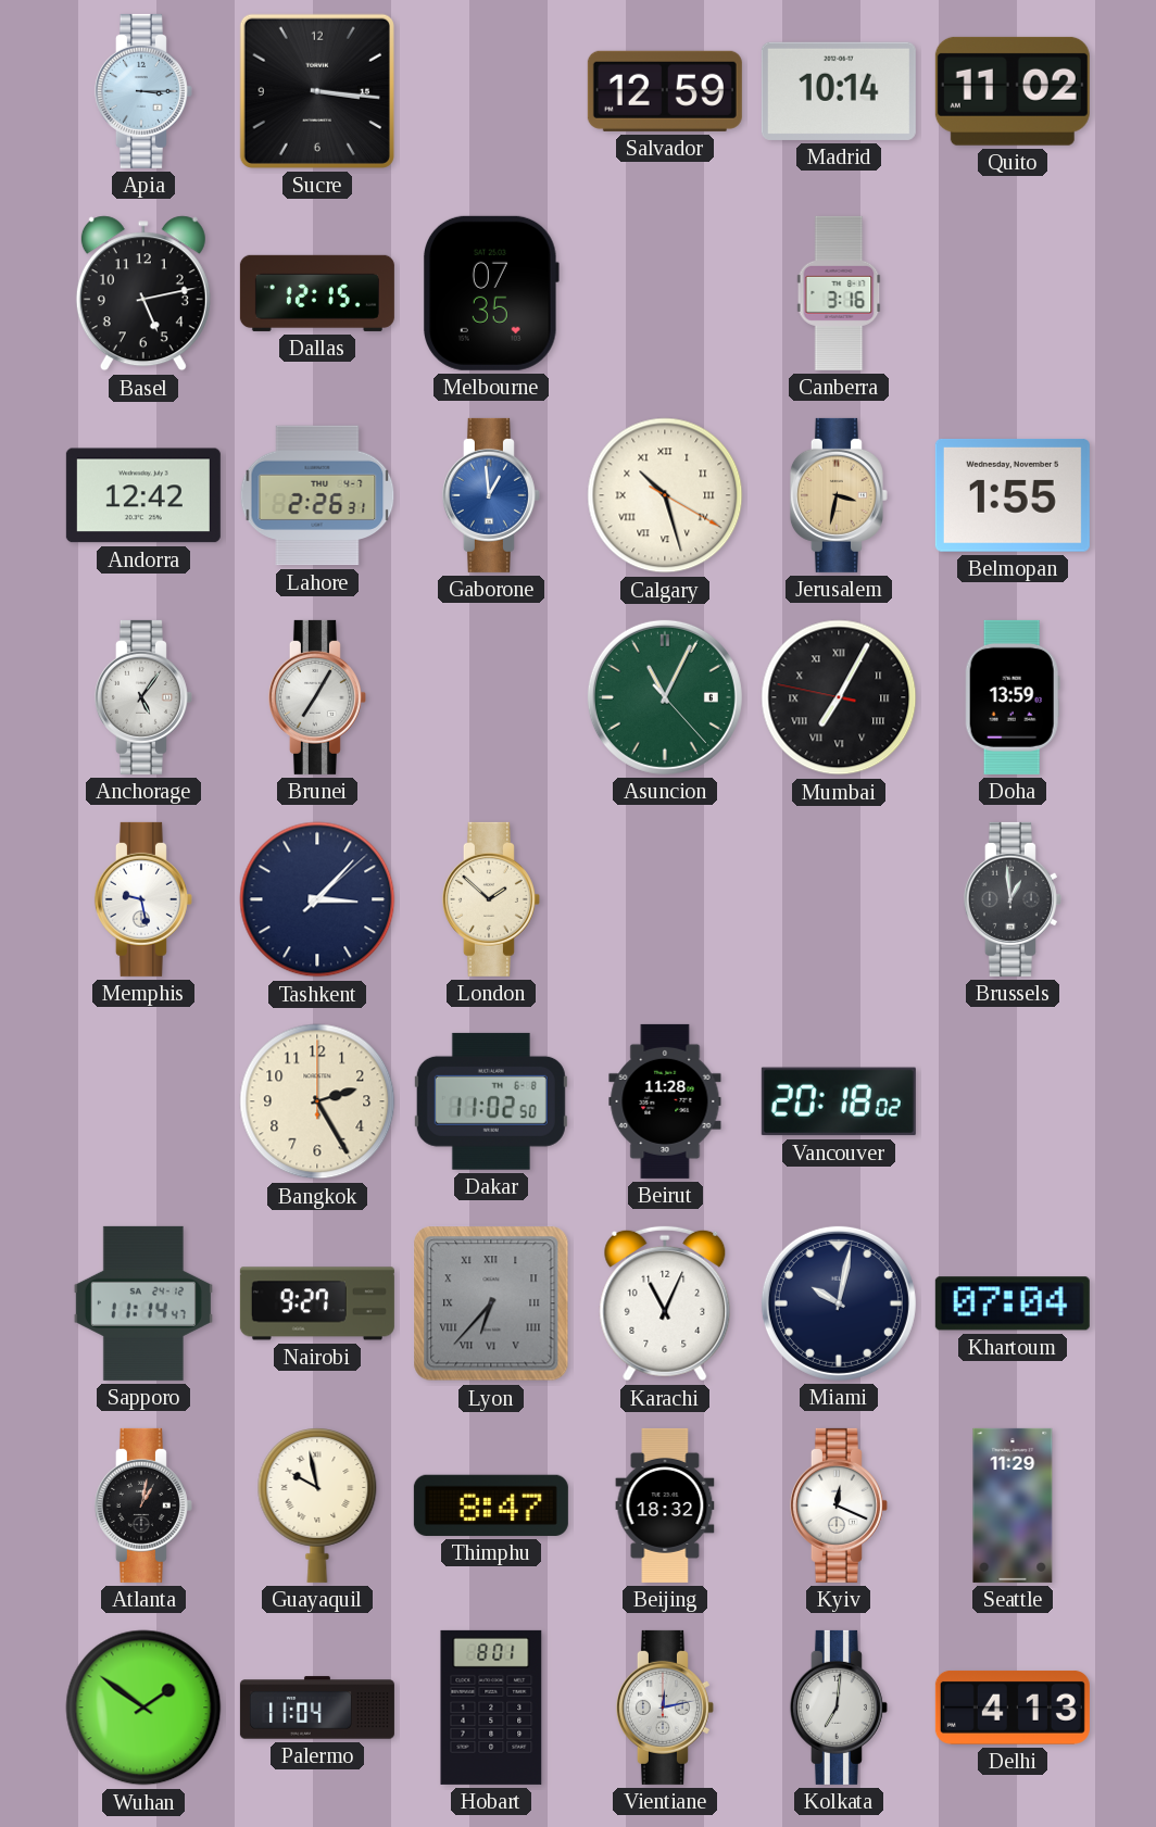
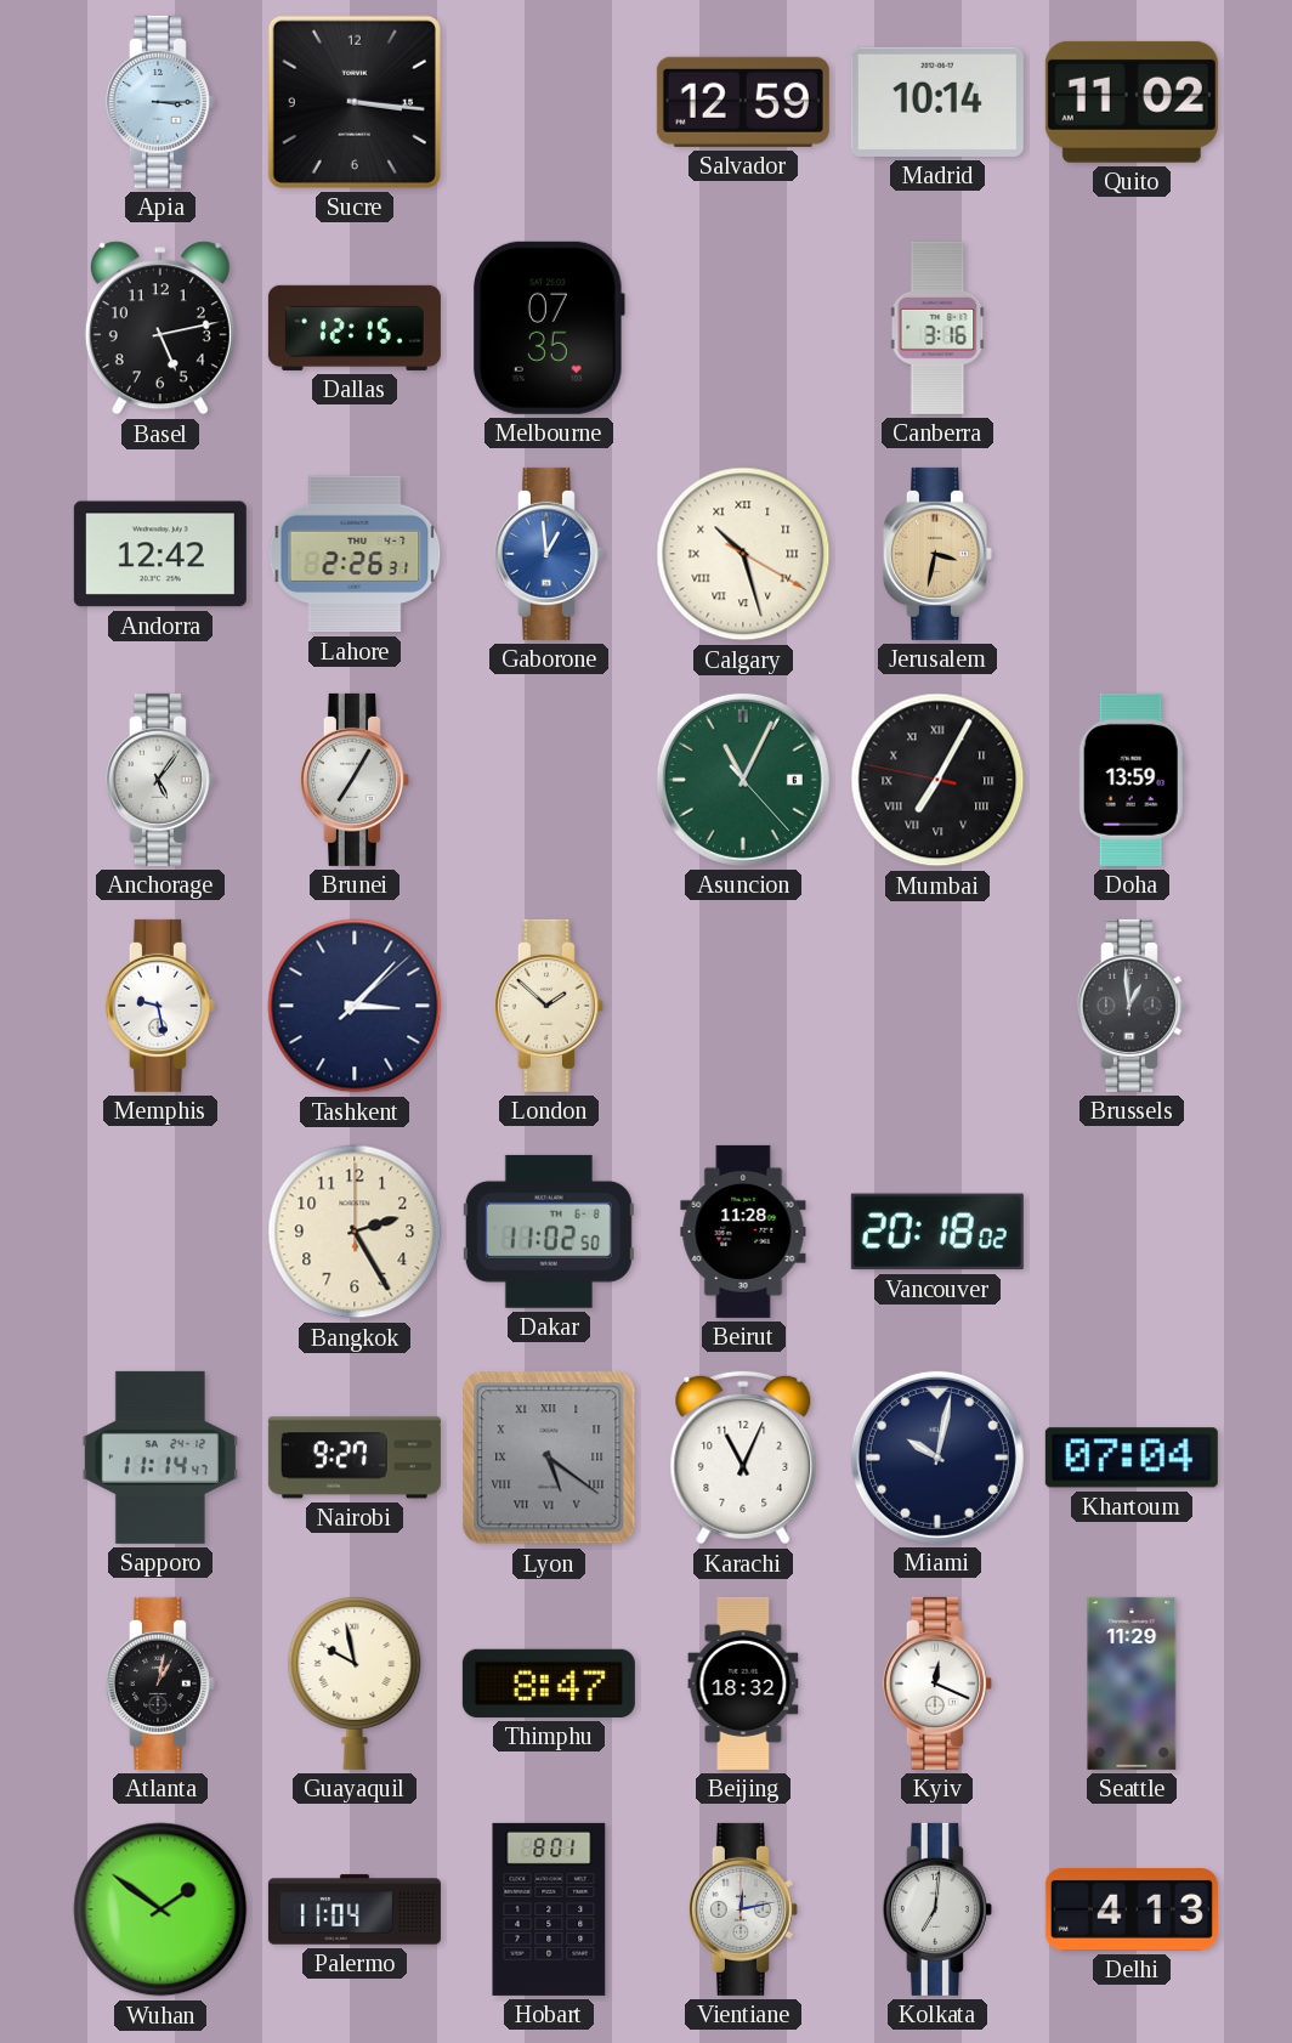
Belmopan: 1:55 -> none (1013, 495)
Lyon: 6:37 -> 5:21 (549, 1458)
